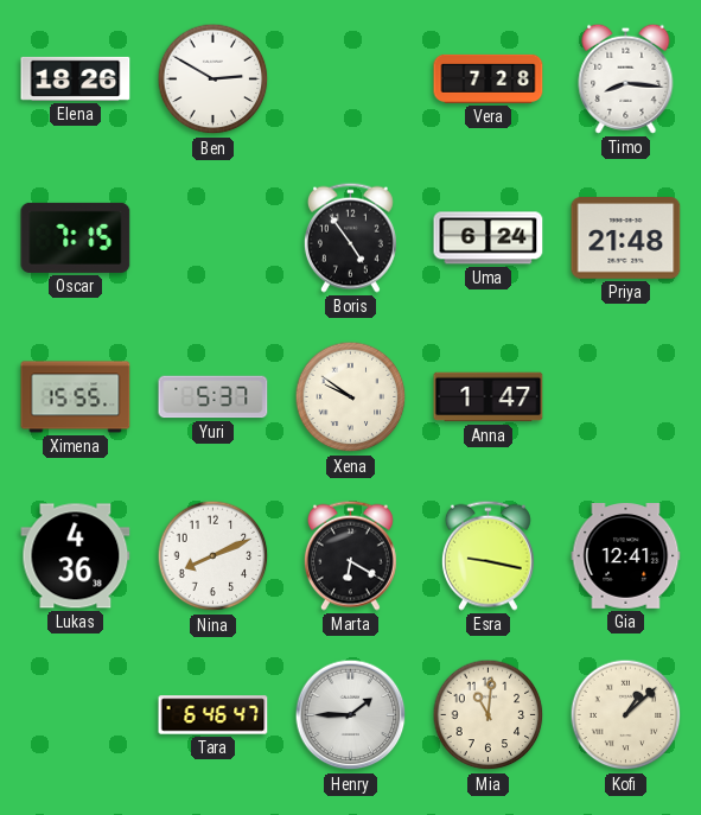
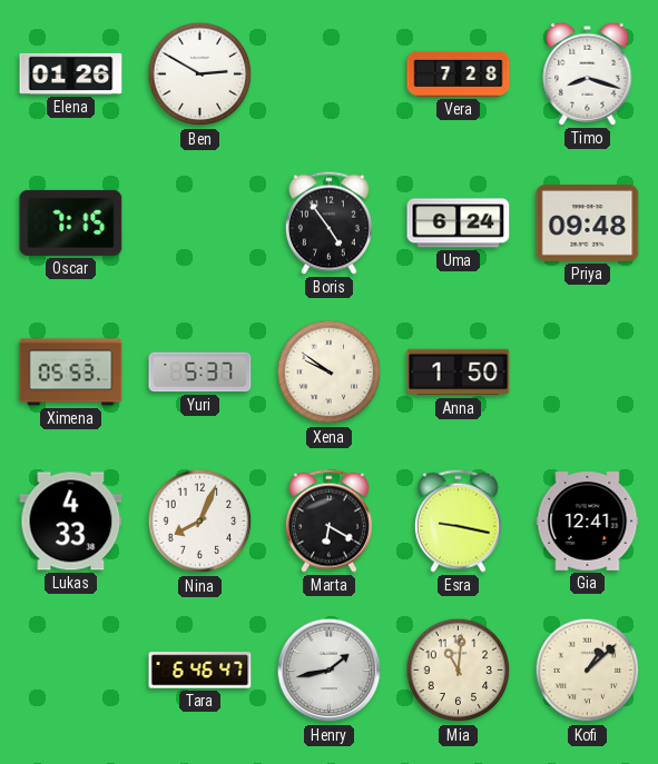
Elena: 18:26 -> 01:26 (71, 73)
Timo: 8:16 -> 8:18 (588, 73)
Priya: 21:48 -> 09:48 (588, 224)
Ximena: 15:55 -> 05:53 (71, 373)
Anna: 1:47 -> 1:50 (459, 373)
Lukas: 4:36 -> 4:33 (71, 522)
Nina: 8:11 -> 8:04 (200, 522)
Henry: 1:45 -> 1:43 (330, 671)
